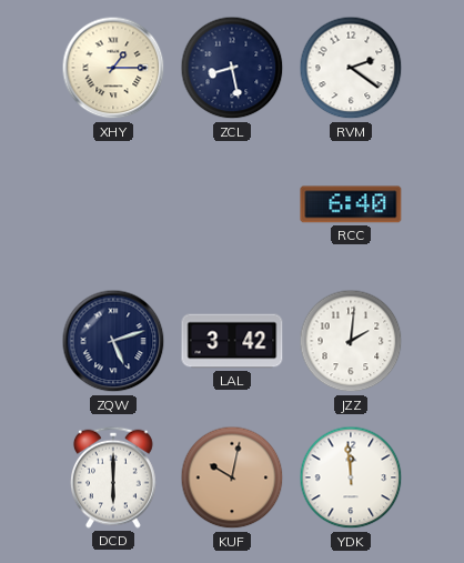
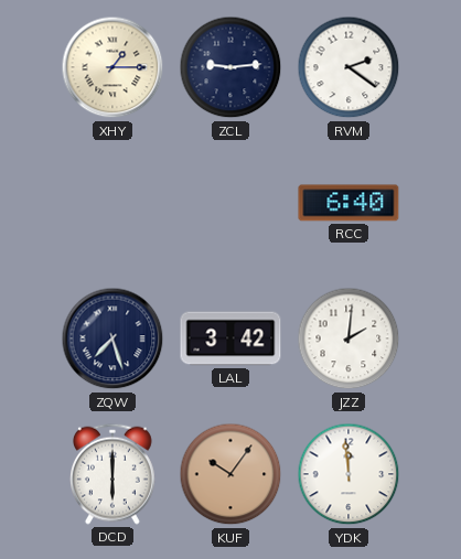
ZCL: 8:28 -> 9:14 (230, 67)
ZQW: 5:12 -> 7:27 (112, 338)
KUF: 10:02 -> 10:06 (230, 474)
